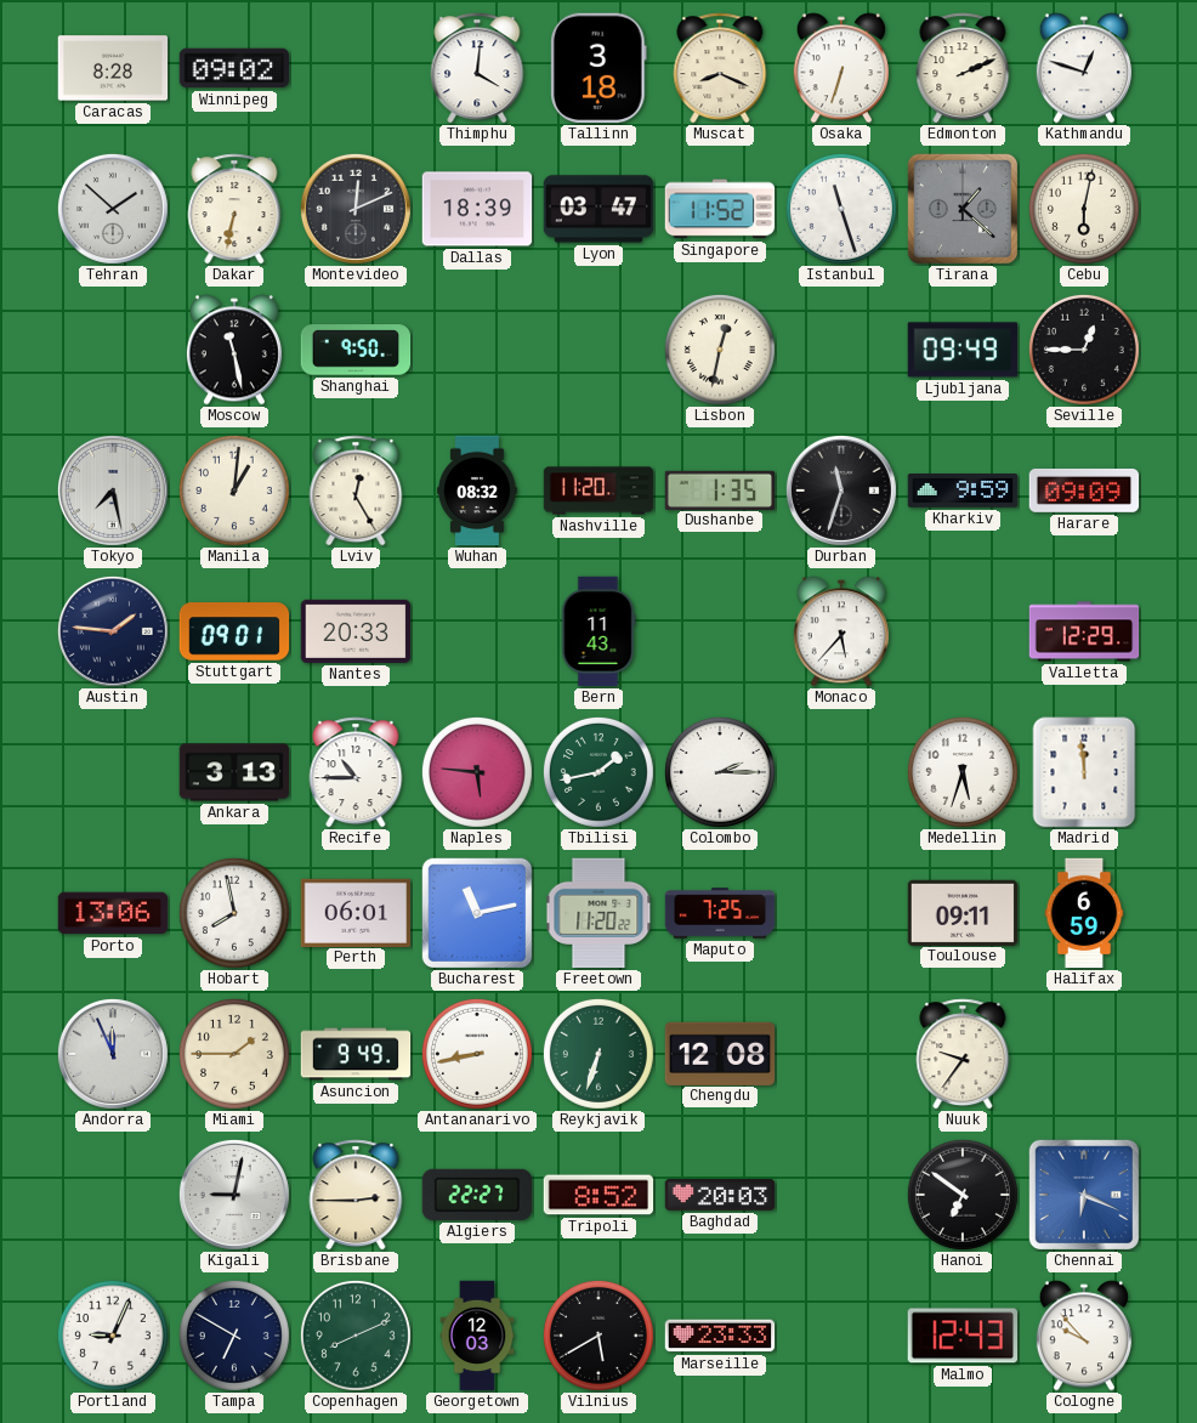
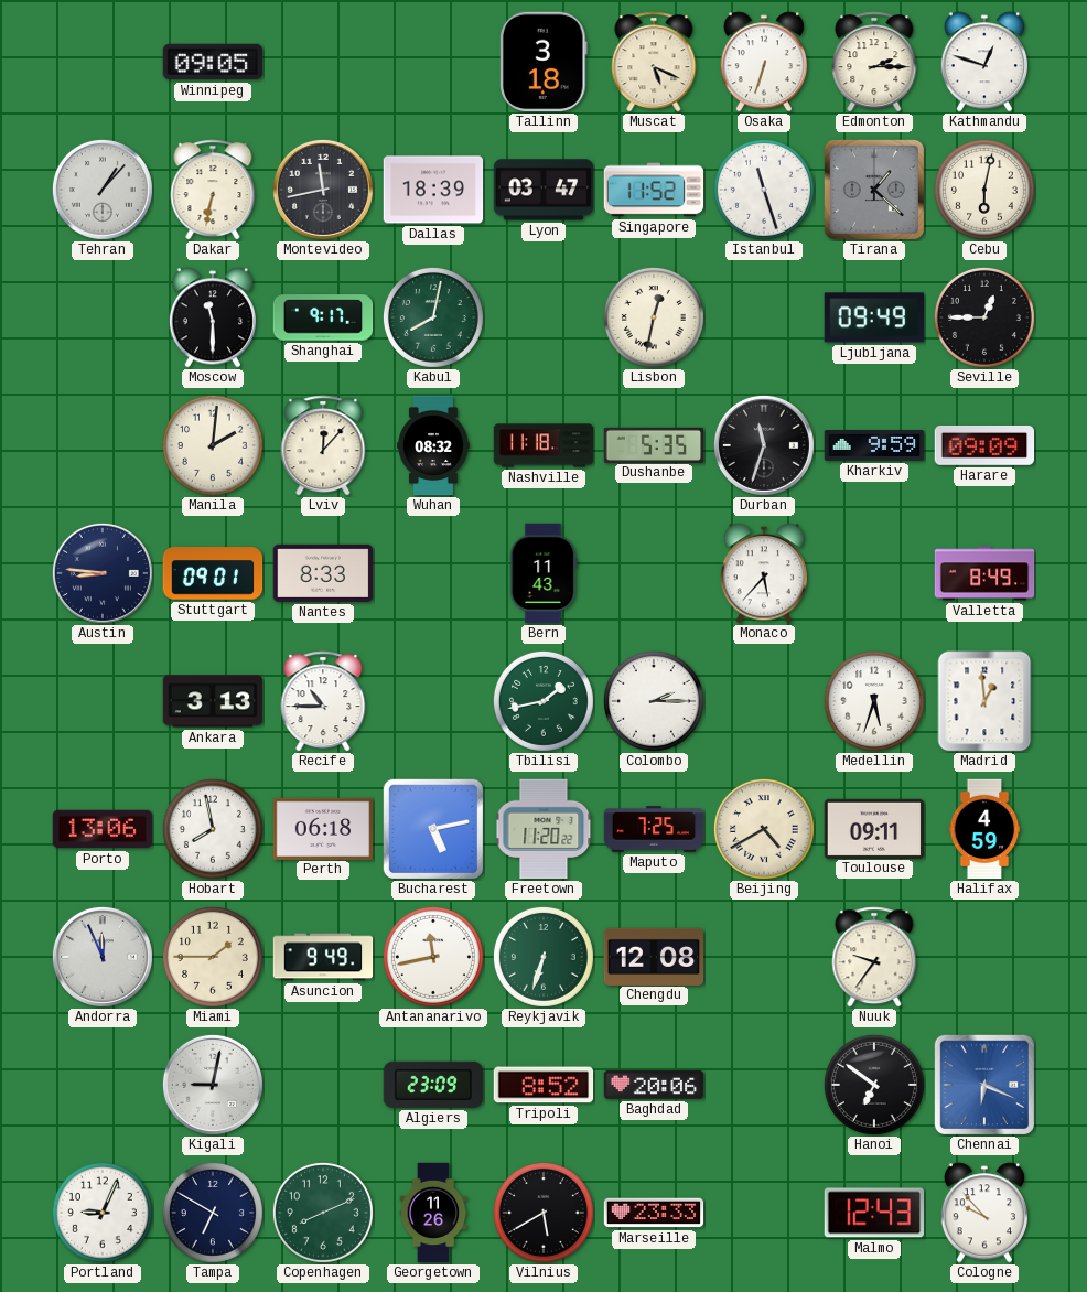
Caracas: 8:28 -> none (113, 68)
Winnipeg: 09:02 -> 09:05 (213, 62)
Thimphu: 4:01 -> none (477, 68)
Muscat: 8:19 -> 5:19 (654, 62)
Edmonton: 2:11 -> 2:15 (874, 62)
Tehran: 1:52 -> 1:07 (103, 190)
Montevideo: 12:11 -> 11:43 (323, 190)
Moscow: 11:28 -> 11:30 (213, 317)
Shanghai: 9:50 -> 9:17 (323, 317)
Kabul: none -> 8:02 (433, 317)
Tokyo: 7:28 -> none (113, 491)
Manila: 1:01 -> 2:01 (213, 445)
Lviv: 12:25 -> 12:07 (323, 445)
Nashville: 11:20 -> 11:18 (543, 445)
Dushanbe: 1:35 -> 5:35 (654, 444)
Austin: 1:46 -> 8:46 (103, 573)
Nantes: 20:33 -> 8:33 (323, 573)
Valletta: 12:29 -> 8:49 (984, 573)
Naples: 5:46 -> none (477, 772)
Madrid: 11:59 -> 12:59 (984, 701)
Perth: 06:01 -> 06:18 (323, 828)
Bucharest: 11:13 -> 5:13 (432, 828)
Beijing: none -> 4:40 (764, 829)
Halifax: 6:59 -> 4:59 (984, 829)
Antananarivo: 8:43 -> 11:43 (433, 957)
Brisbane: 2:45 -> none (356, 1195)
Algiers: 22:27 -> 23:09 (433, 1085)
Baghdad: 20:03 -> 20:06 (654, 1085)
Georgetown: 12:03 -> 11:26 (433, 1213)
